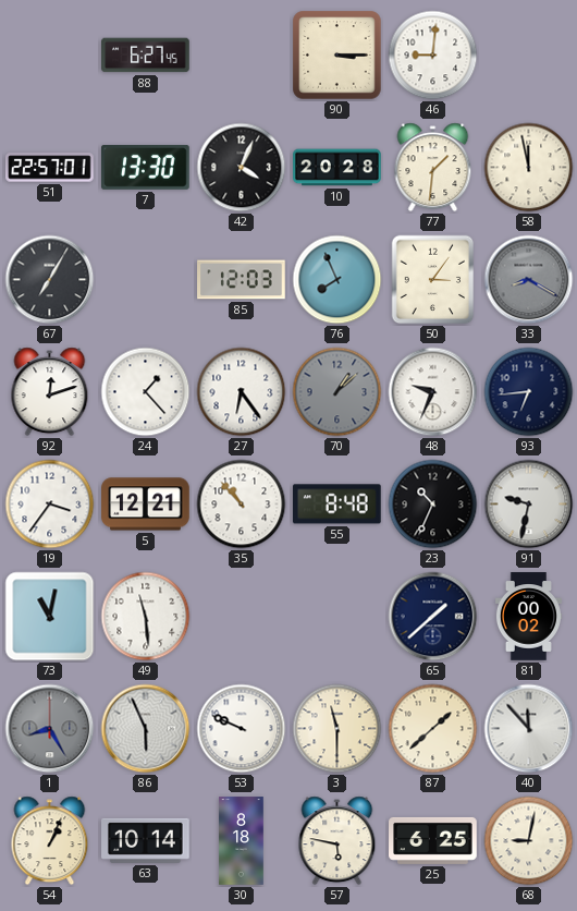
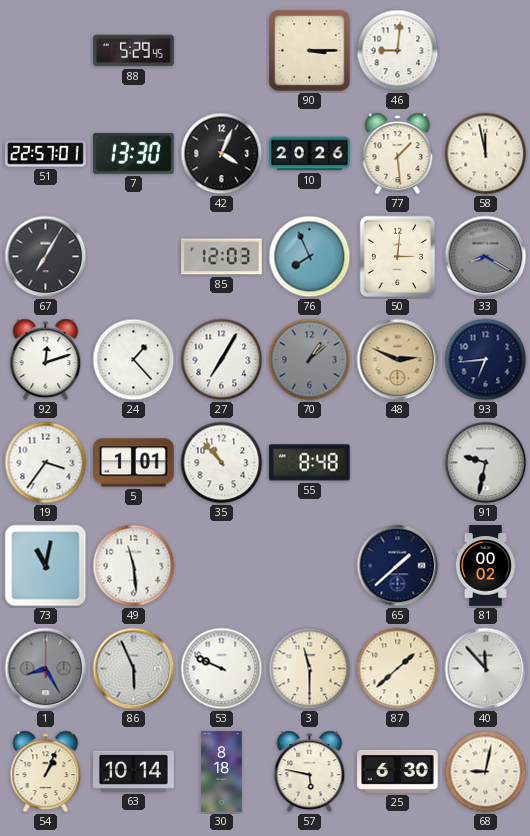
88: 6:27 -> 5:29 (134, 51)
10: 20:28 -> 20:26 (310, 154)
77: 1:31 -> 1:29 (398, 154)
50: 3:06 -> 3:01 (398, 257)
27: 6:24 -> 7:05 (222, 360)
48: 9:34 -> 2:49 (398, 360)
48 dial: white -> champagne (398, 360)
5: 12:21 -> 1:01 (134, 463)
23: 10:34 -> none (433, 505)
25: 6:25 -> 6:30 (398, 771)
